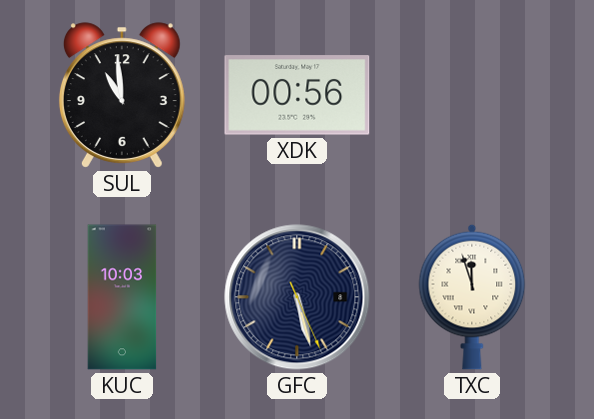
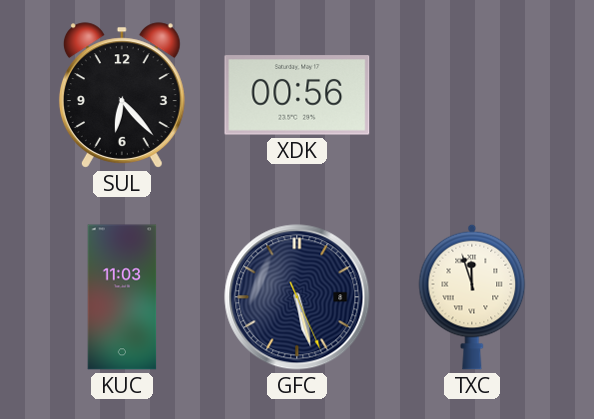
SUL: 10:59 -> 6:23 (122, 95)
KUC: 10:03 -> 11:03 (122, 297)
